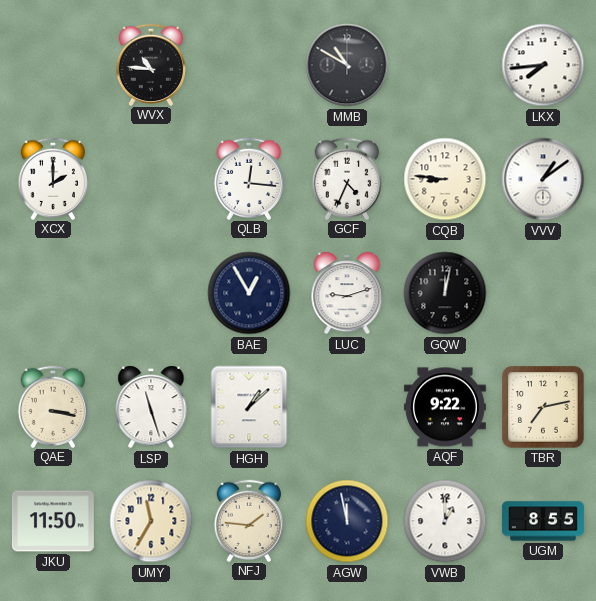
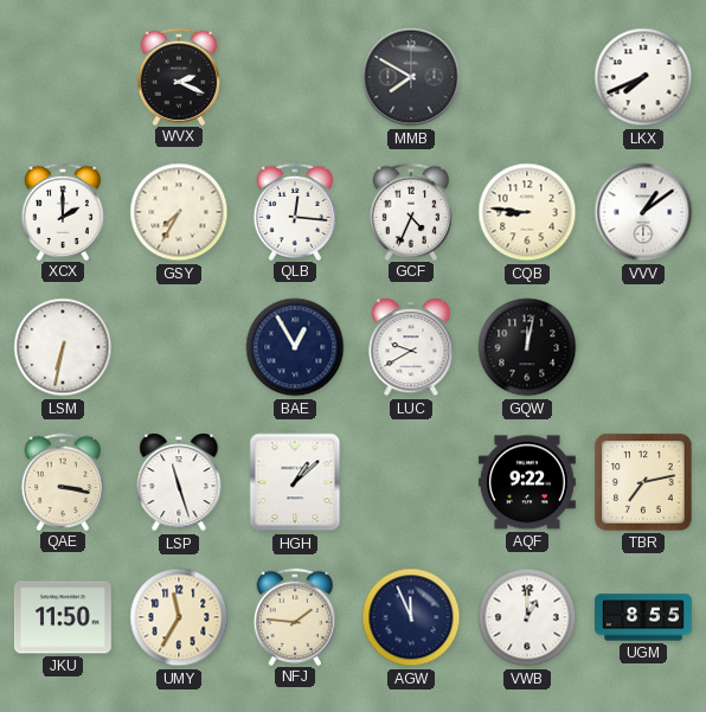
WVX: 10:46 -> 2:19 (178, 76)
MMB: 10:50 -> 7:50 (411, 77)
LKX: 7:44 -> 7:41 (643, 77)
GSY: none -> 7:35 (179, 212)
LSM: none -> 6:32 (63, 347)
LUC: 9:12 -> 9:40 (411, 347)
AGW: 11:58 -> 11:56 (411, 617)
